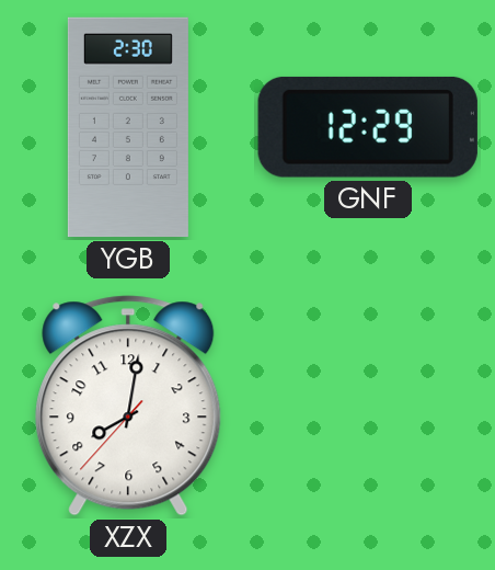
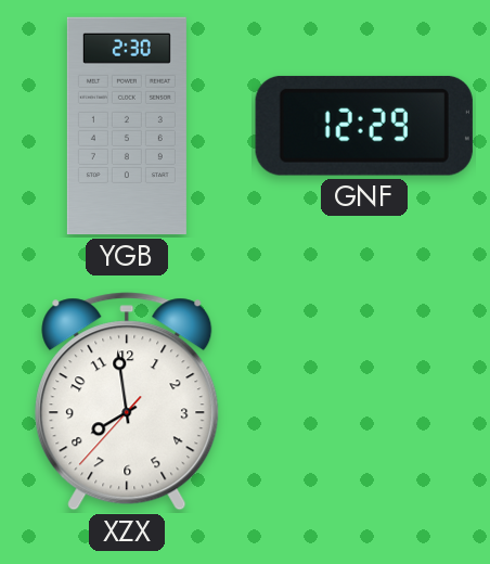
XZX: 8:01 -> 7:58 (127, 401)
